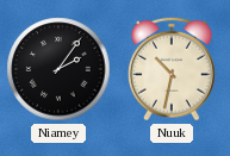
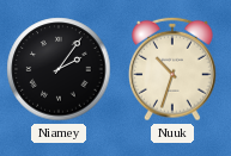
Nuuk: 10:32 -> 10:33 (174, 69)
